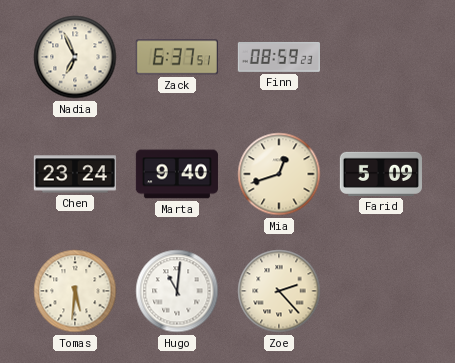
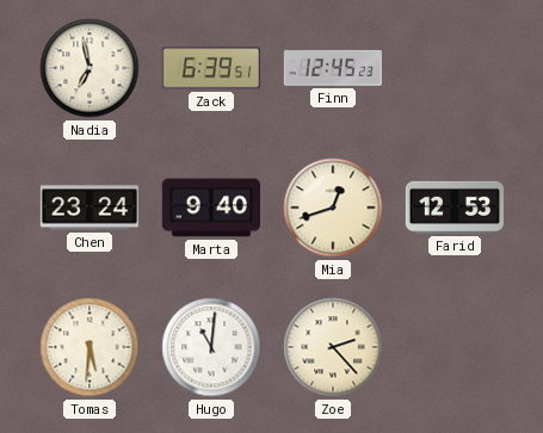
Nadia: 6:56 -> 6:58 (90, 68)
Zack: 6:37 -> 6:39 (211, 68)
Finn: 08:59 -> 12:45 (333, 68)
Farid: 5:09 -> 12:53 (455, 208)
